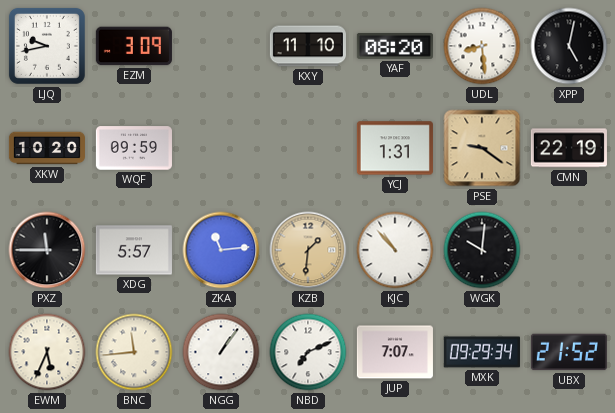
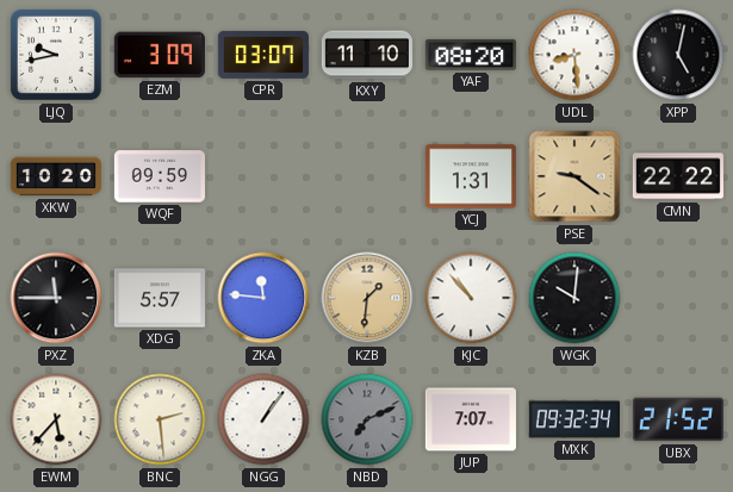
CPR: none -> 03:07 (263, 55)
CMN: 22:19 -> 22:22 (678, 176)
ZKA: 11:14 -> 11:46 (263, 298)
EWM: 5:34 -> 5:37 (56, 419)
BNC: 11:44 -> 2:29 (160, 419)
NBD dial: white -> grey (367, 419)
MXK: 09:29 -> 09:32 (574, 419)
